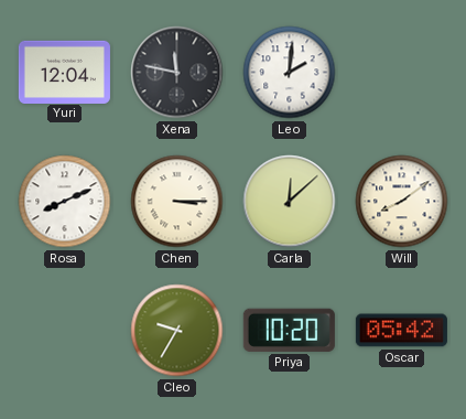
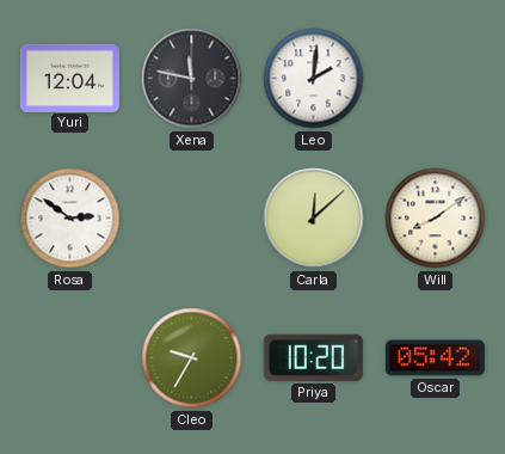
Rosa: 8:11 -> 2:51 (70, 219)
Chen: 3:15 -> none (177, 202)
